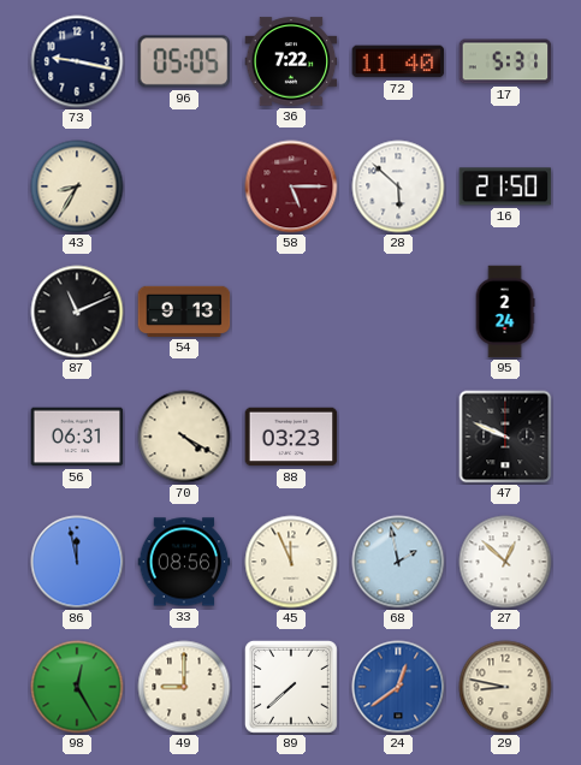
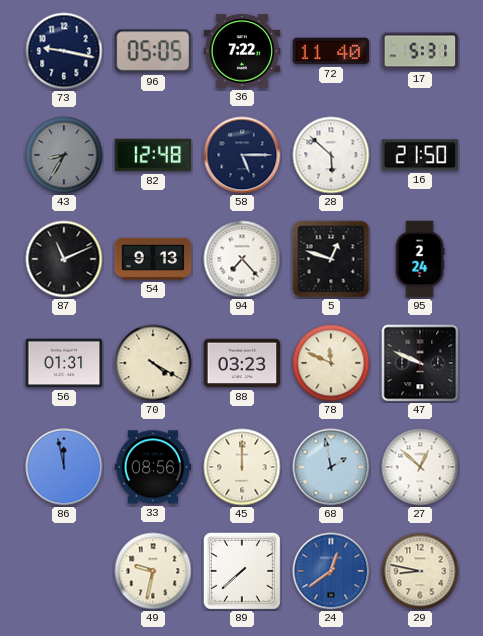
43 dial: cream -> grey (64, 155)
82: none -> 12:48 (153, 155)
58 dial: burgundy -> navy (242, 155)
94: none -> 7:23 (242, 259)
5: none -> 12:48 (331, 259)
56: 06:31 -> 01:31 (64, 363)
78: none -> 11:49 (331, 363)
45: 11:56 -> 12:00 (242, 467)
98: 12:25 -> none (77, 687)
49: 9:00 -> 9:32 (153, 571)
